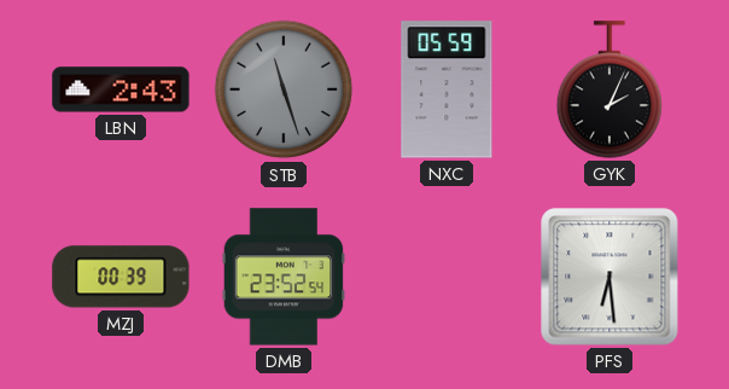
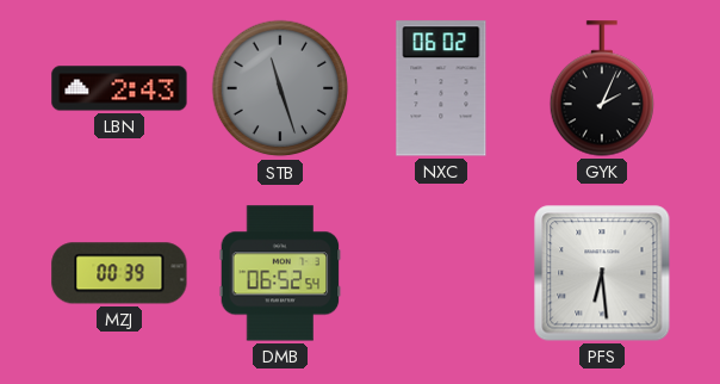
NXC: 05:59 -> 06:02 (441, 88)
DMB: 23:52 -> 06:52 (280, 273)
